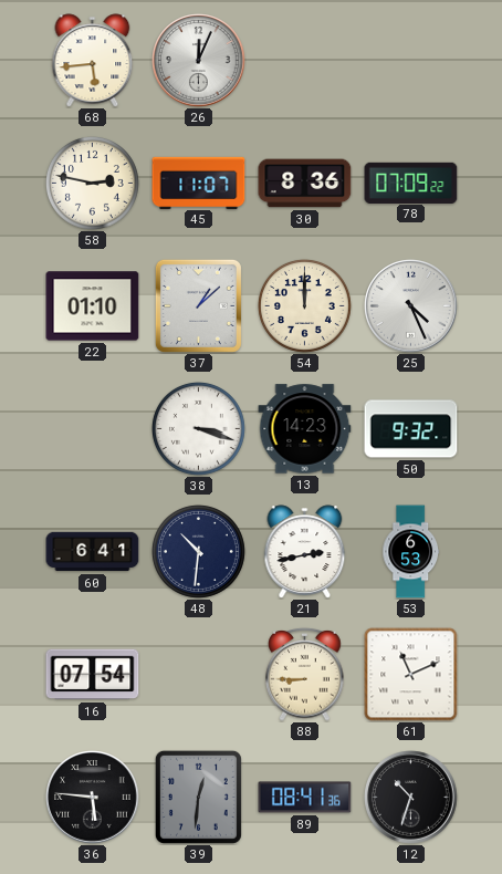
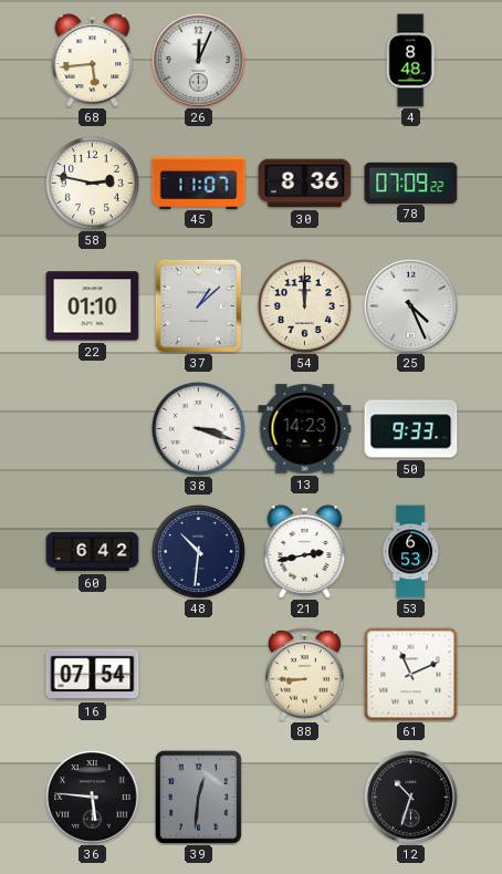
4: none -> 8:48 (410, 61)
50: 9:32 -> 9:33 (411, 429)
60: 6:41 -> 6:42 (93, 552)
89: 08:41 -> none (305, 798)
